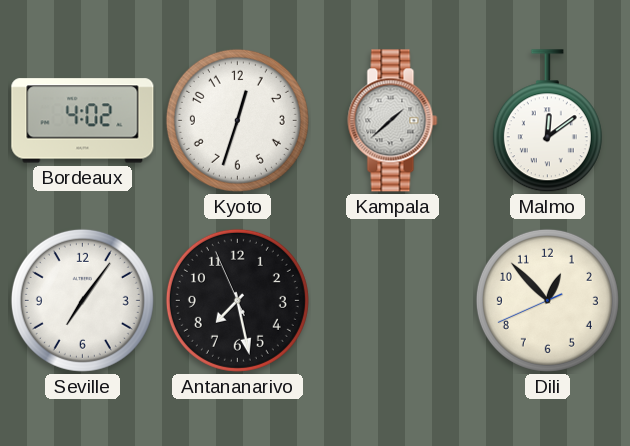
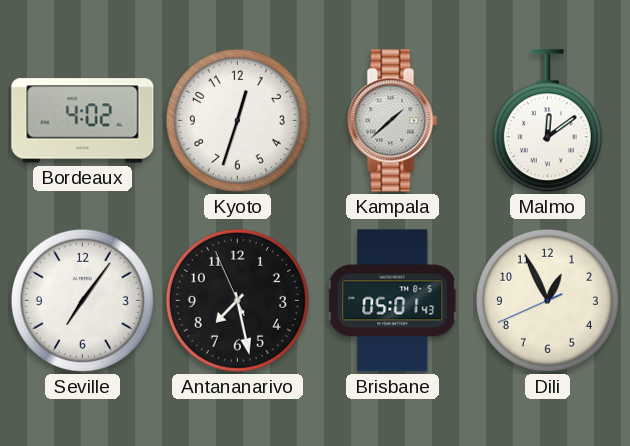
Brisbane: none -> 05:01 (393, 301)
Dili: 12:52 -> 12:55 (547, 300)
